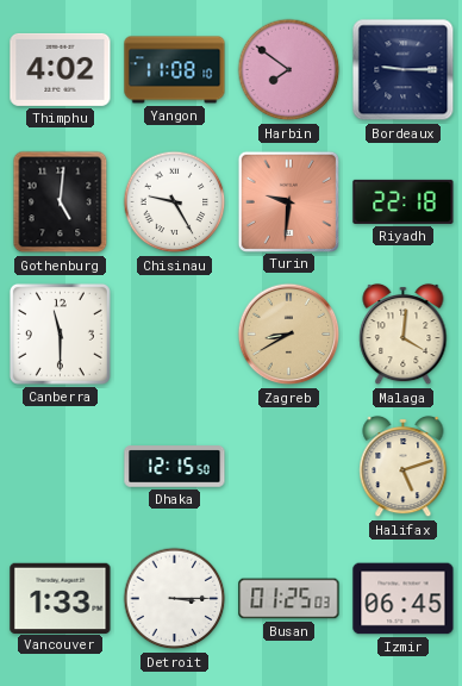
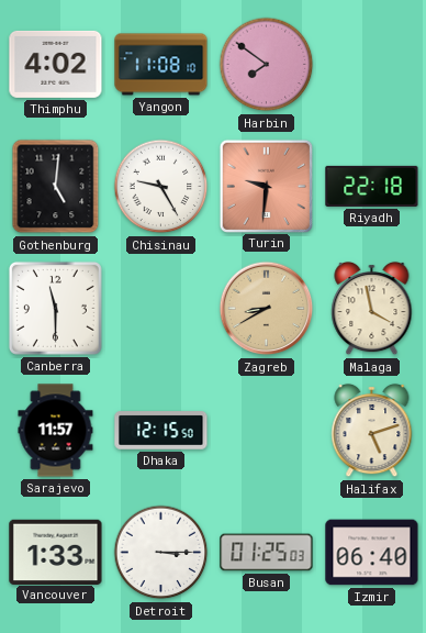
Bordeaux: 9:15 -> none (404, 70)
Malaga: 4:01 -> 3:58 (372, 309)
Sarajevo: none -> 11:57 (56, 431)
Izmir: 06:45 -> 06:40 (372, 553)
